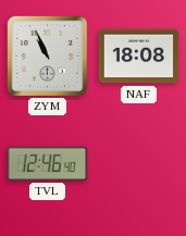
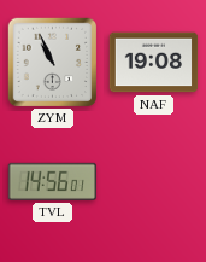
NAF: 18:08 -> 19:08 (154, 63)
TVL: 12:46 -> 14:56 (53, 181)
